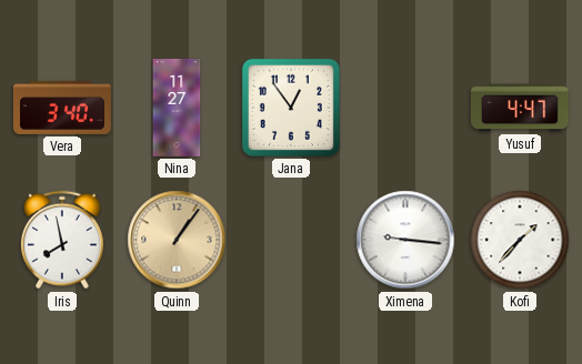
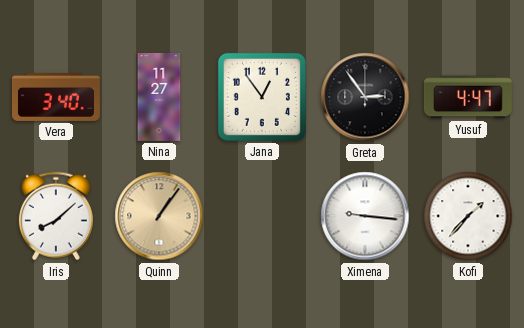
Greta: none -> 2:54 (365, 97)
Iris: 7:58 -> 8:08 (56, 216)
